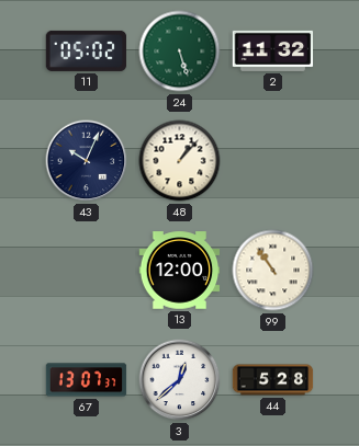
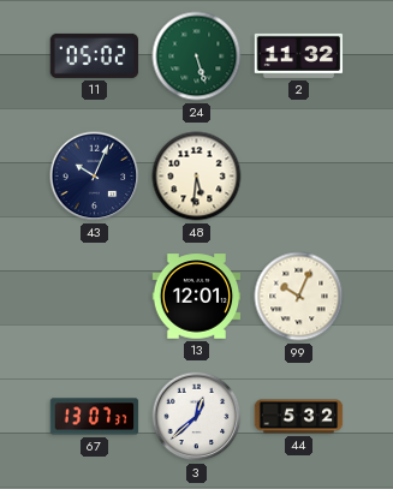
48: 1:07 -> 5:31 (197, 177)
13: 12:00 -> 12:01 (197, 297)
99: 10:54 -> 10:04 (299, 297)
44: 5:28 -> 5:32 (299, 417)
